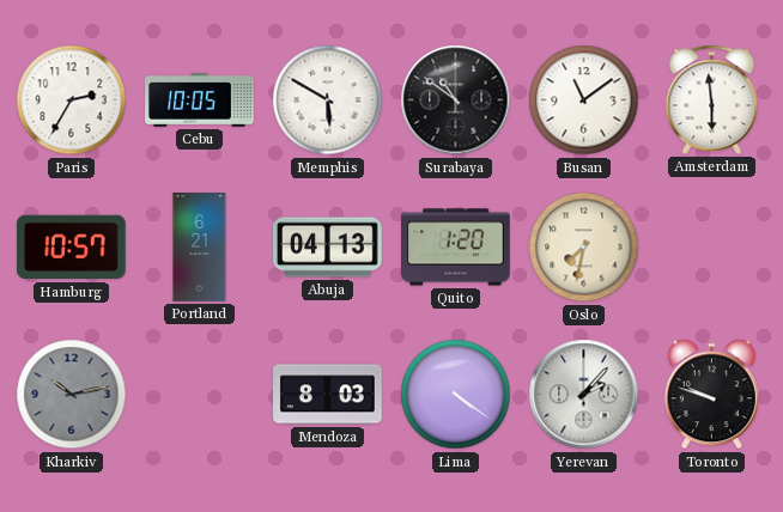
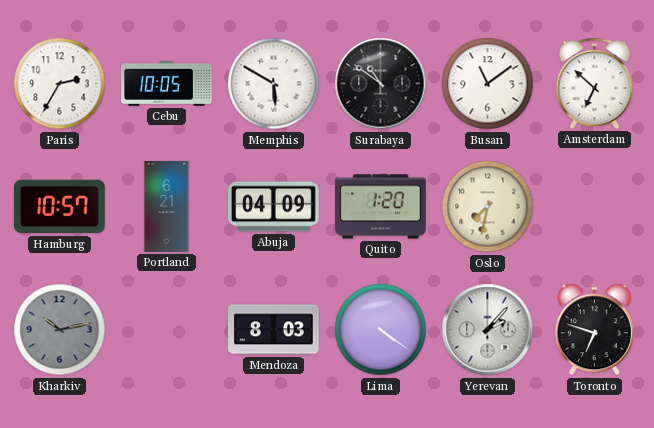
Amsterdam: 5:59 -> 6:52 (595, 83)
Abuja: 04:13 -> 04:09 (274, 207)
Toronto: 9:48 -> 6:48 (594, 330)
